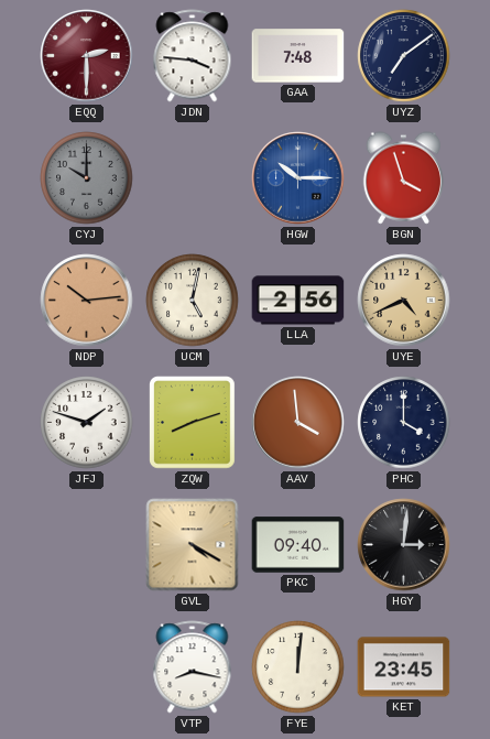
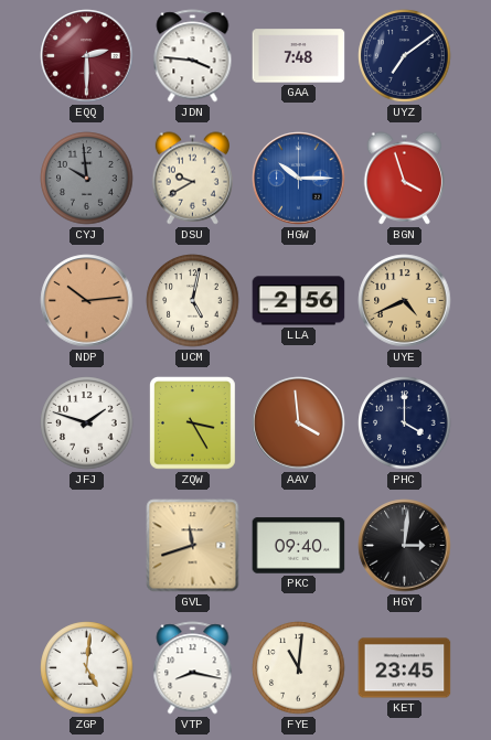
CYJ: 10:00 -> 9:59 (87, 179)
DSU: none -> 9:40 (192, 179)
ZQW: 8:12 -> 3:25 (193, 423)
GVL: 4:20 -> 11:42 (193, 546)
ZGP: none -> 5:01 (87, 668)
FYE: 12:01 -> 11:01 (299, 668)
